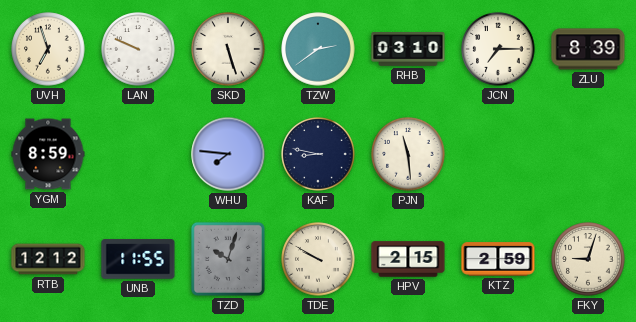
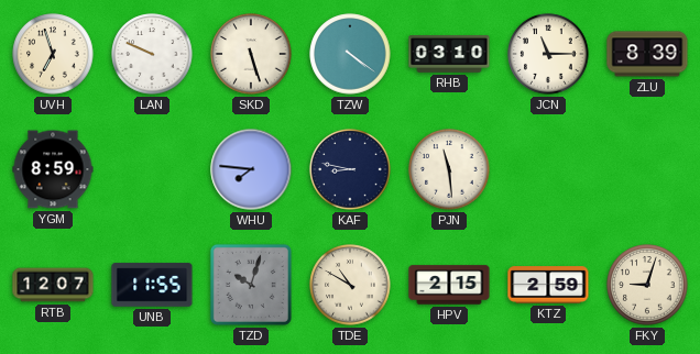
TZW: 2:39 -> 4:21 (350, 54)
JCN: 7:15 -> 11:15 (548, 54)
RTB: 12:12 -> 12:07 (53, 285)
TDE: 9:50 -> 10:50 (350, 285)
